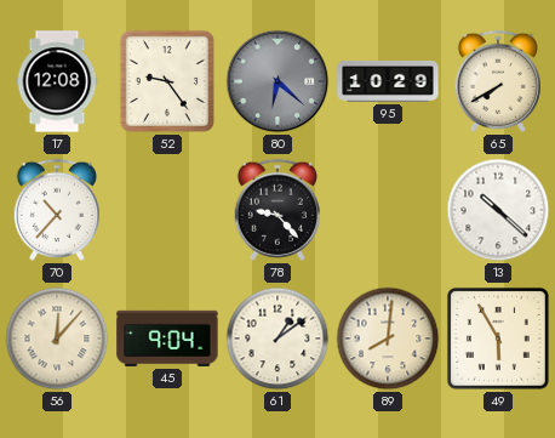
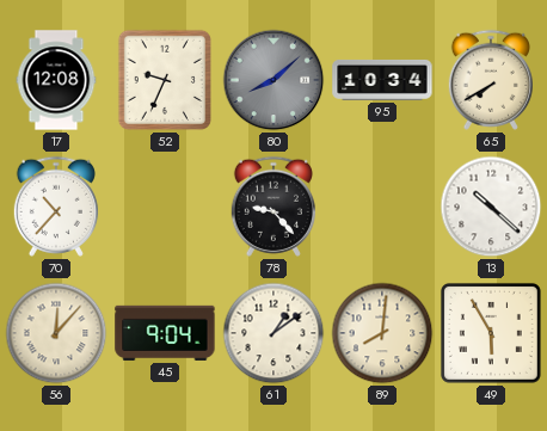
52: 9:24 -> 9:34 (165, 80)
80: 6:22 -> 8:08 (273, 80)
95: 10:29 -> 10:34 (382, 80)
